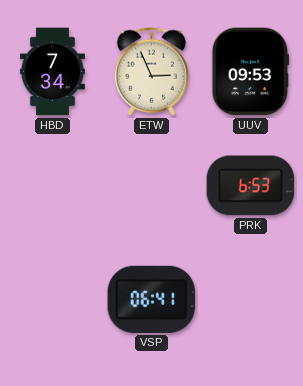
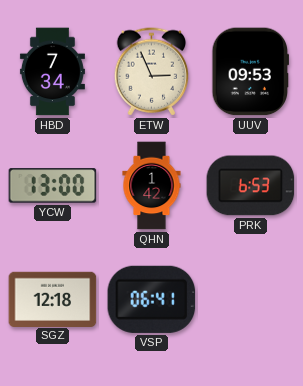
YCW: none -> 13:00 (53, 186)
QHN: none -> 1:42 (152, 186)
SGZ: none -> 12:18 (53, 299)
